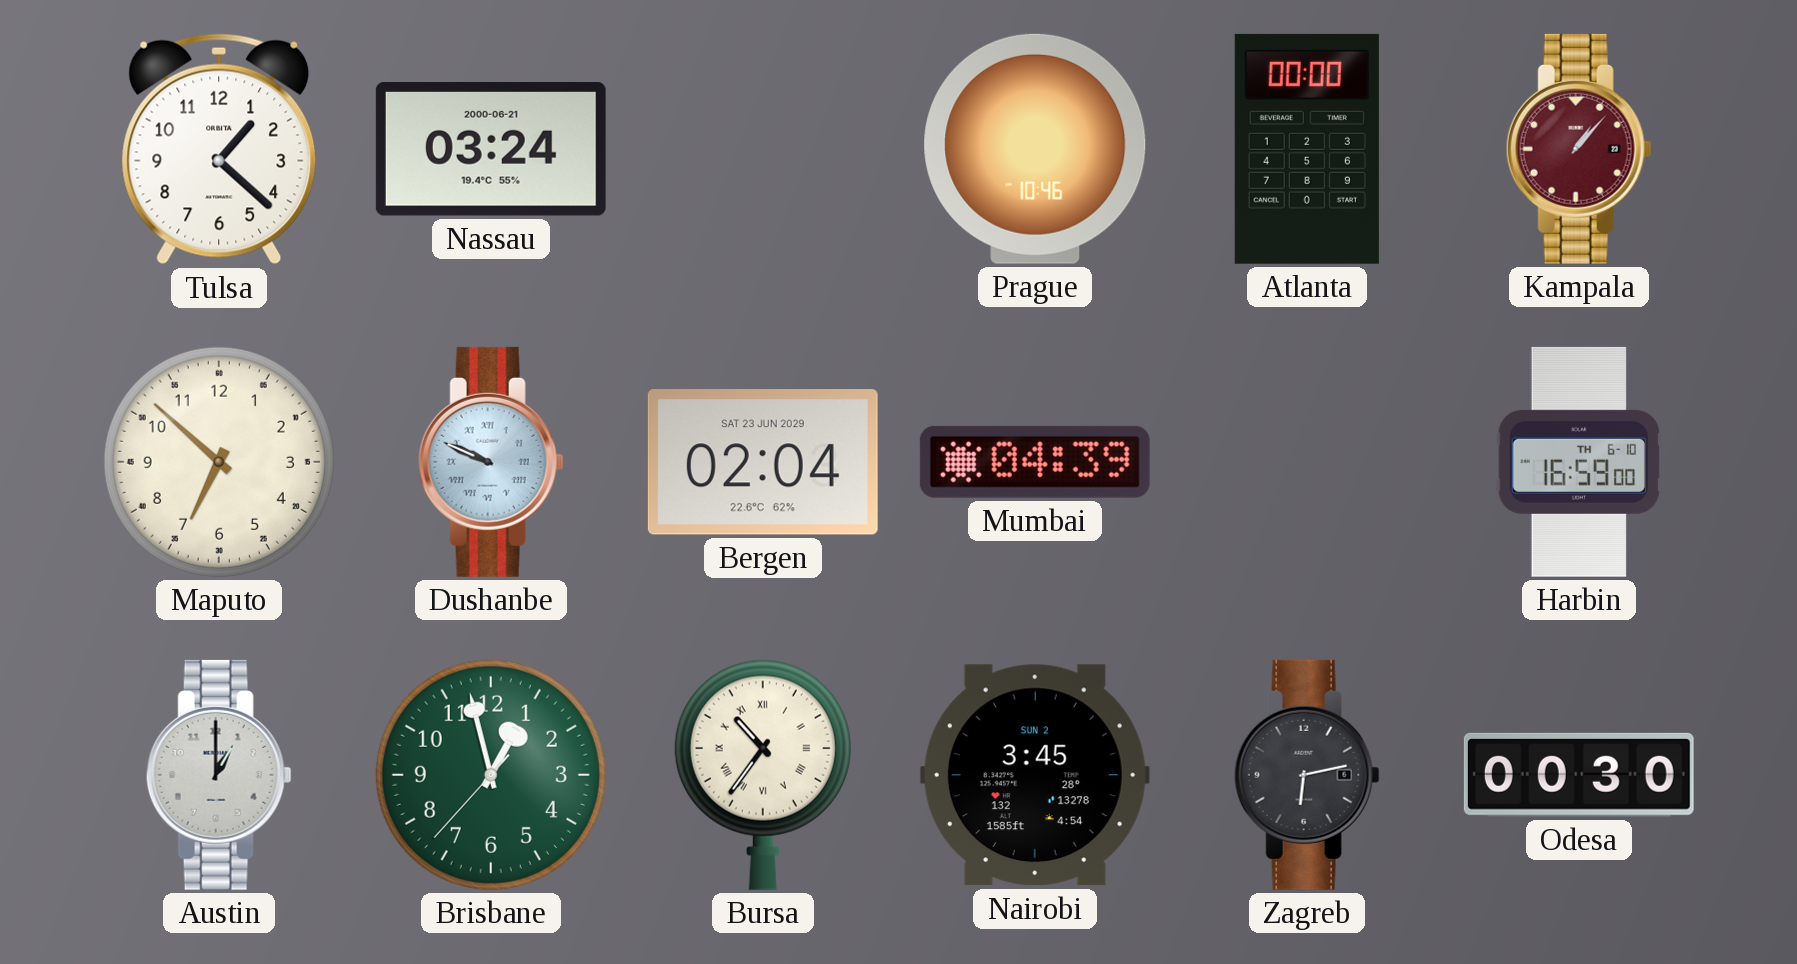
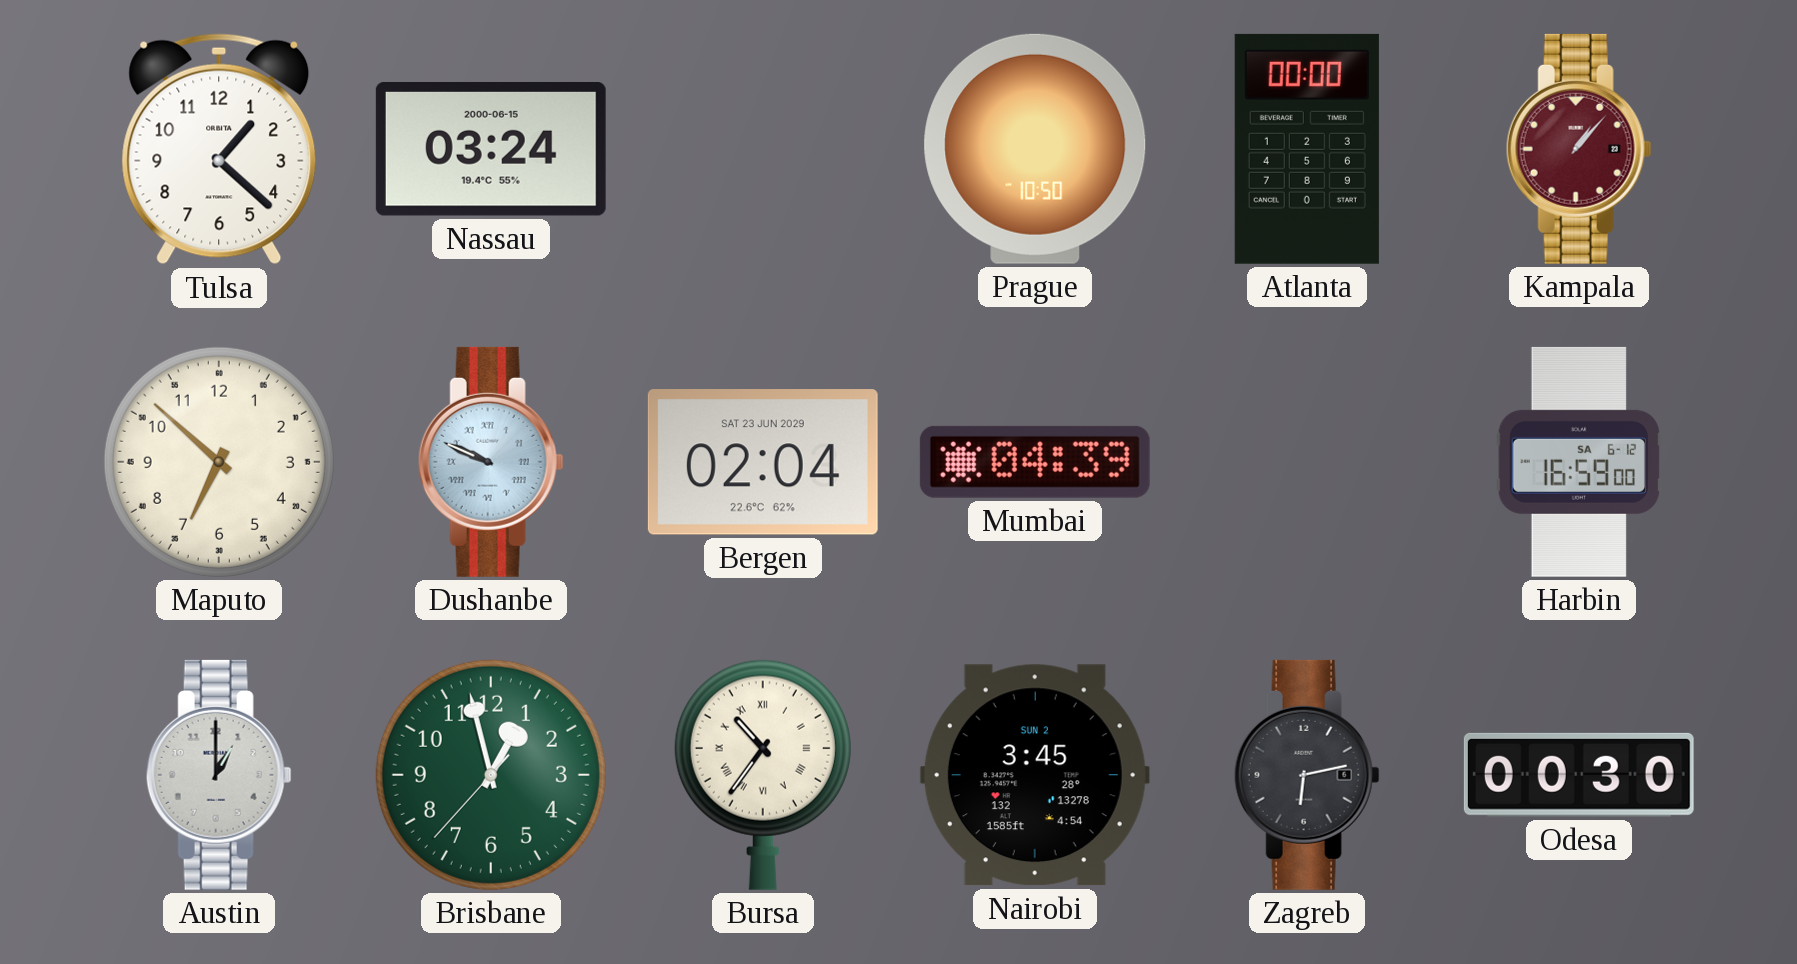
Nassau date: 2000-06-21 -> 2000-06-15 (491, 149)
Prague: 10:46 -> 10:50 (1035, 149)
Harbin date: TH 6-10 -> SA 6-12 (1579, 462)
